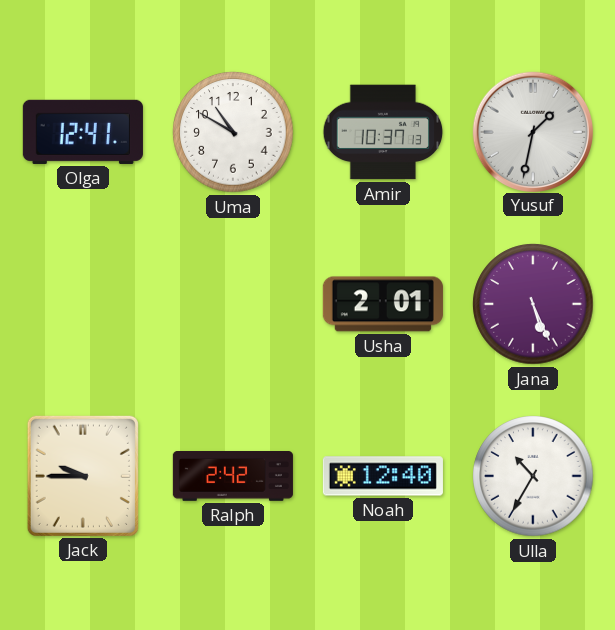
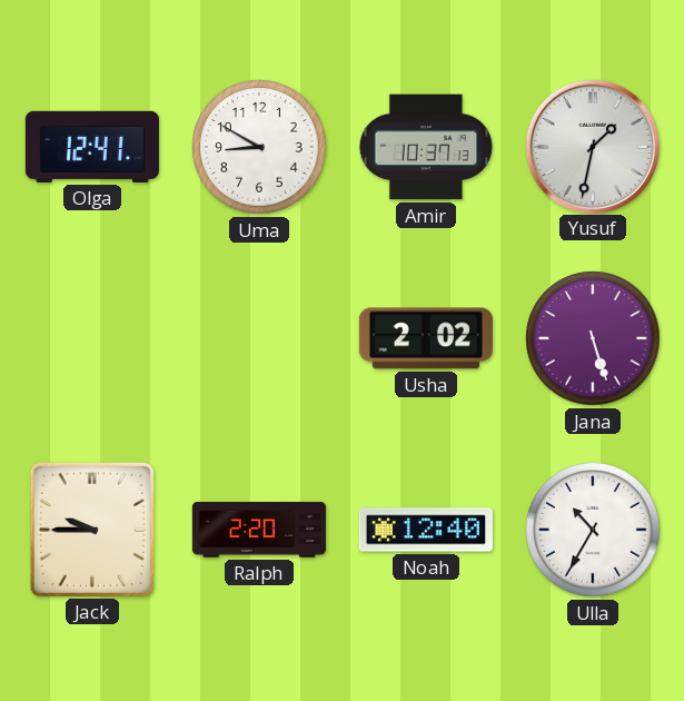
Uma: 10:50 -> 8:50 (259, 147)
Usha: 2:01 -> 2:02 (426, 338)
Jana: 5:26 -> 5:27 (593, 338)
Ralph: 2:42 -> 2:20 (259, 531)
